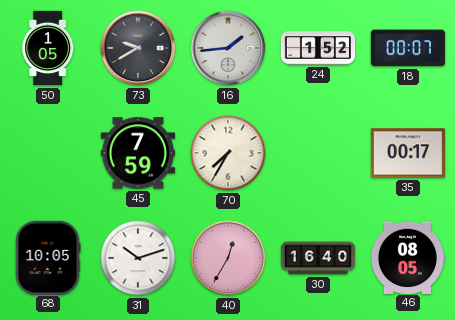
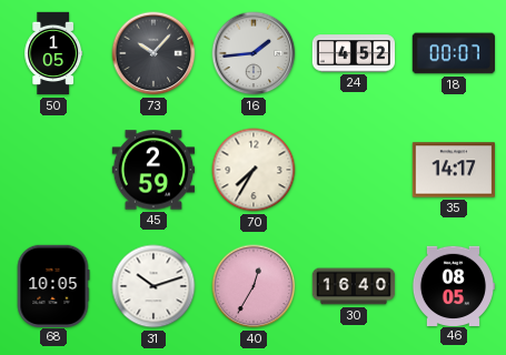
73: 9:40 -> 10:07 (153, 53)
24: 1:52 -> 4:52 (354, 53)
45: 7:59 -> 2:59 (153, 170)
35: 00:17 -> 14:17 (453, 170)
